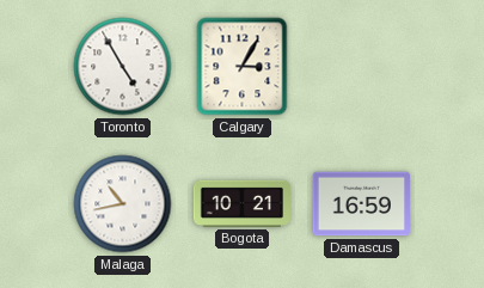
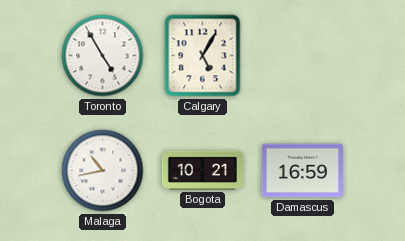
Calgary: 3:05 -> 5:05 (203, 56)
